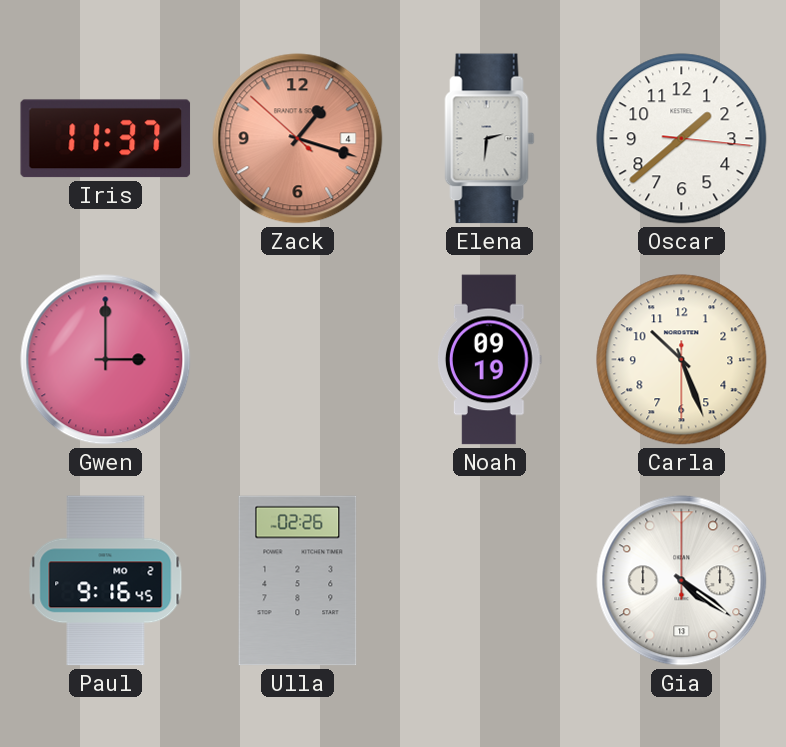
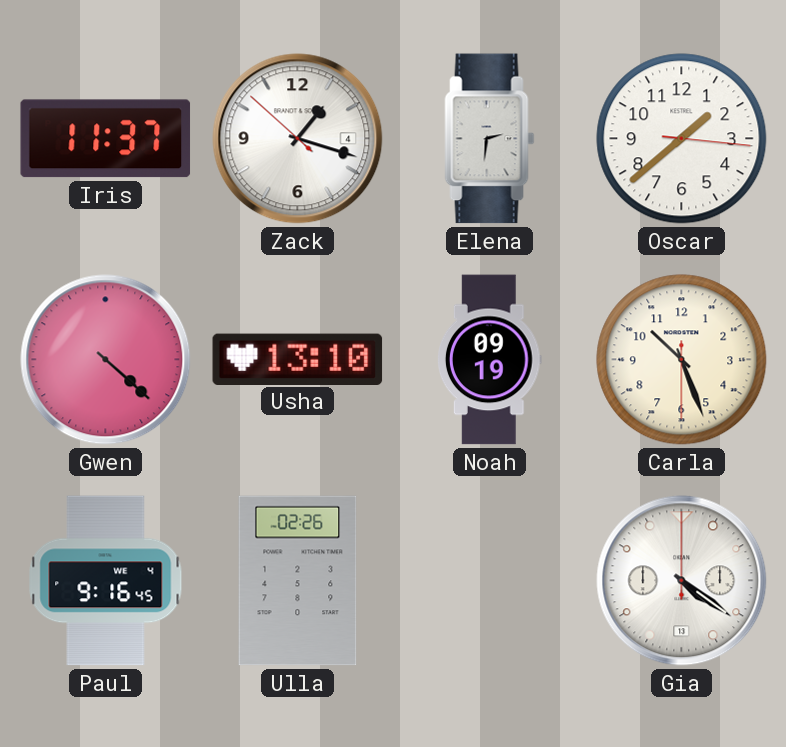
Zack dial: salmon -> white (298, 139)
Gwen: 3:00 -> 4:22 (106, 360)
Usha: none -> 13:10 (298, 359)
Paul date: MO 2 -> WE 4 (106, 581)
